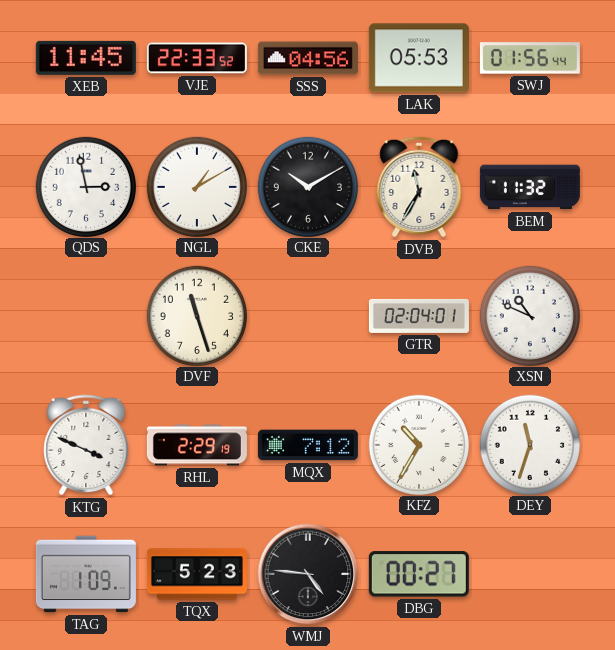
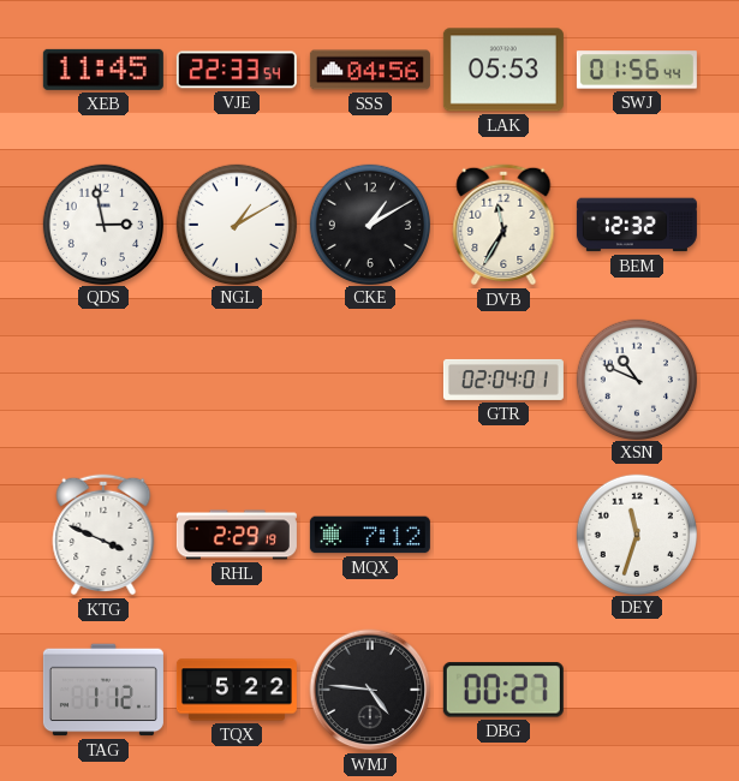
VJE: 22:33:52 -> 22:33:54 (237, 70)
CKE: 10:10 -> 1:10 (369, 223)
BEM: 11:32 -> 12:32 (637, 225)
DVF: 11:27 -> none (196, 315)
KFZ: 10:35 -> none (418, 444)
TAG: 1:09 -> 1:12 (103, 690)
TQX: 5:23 -> 5:22 (237, 690)
